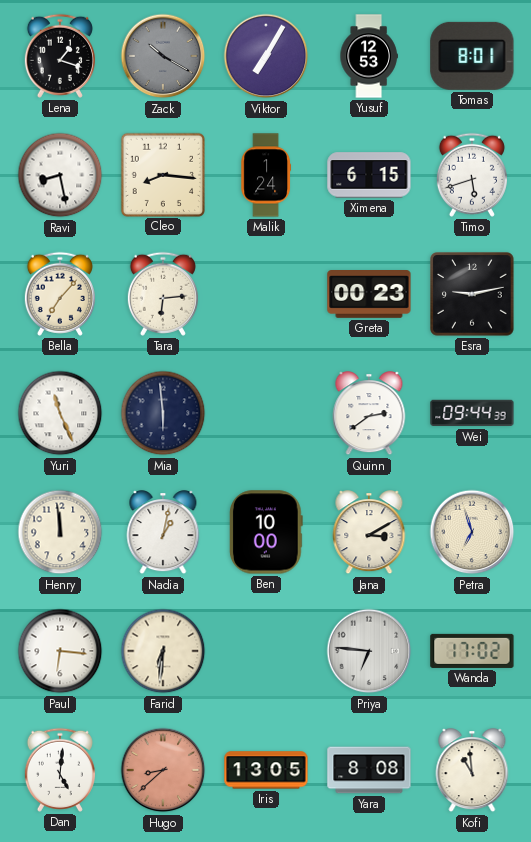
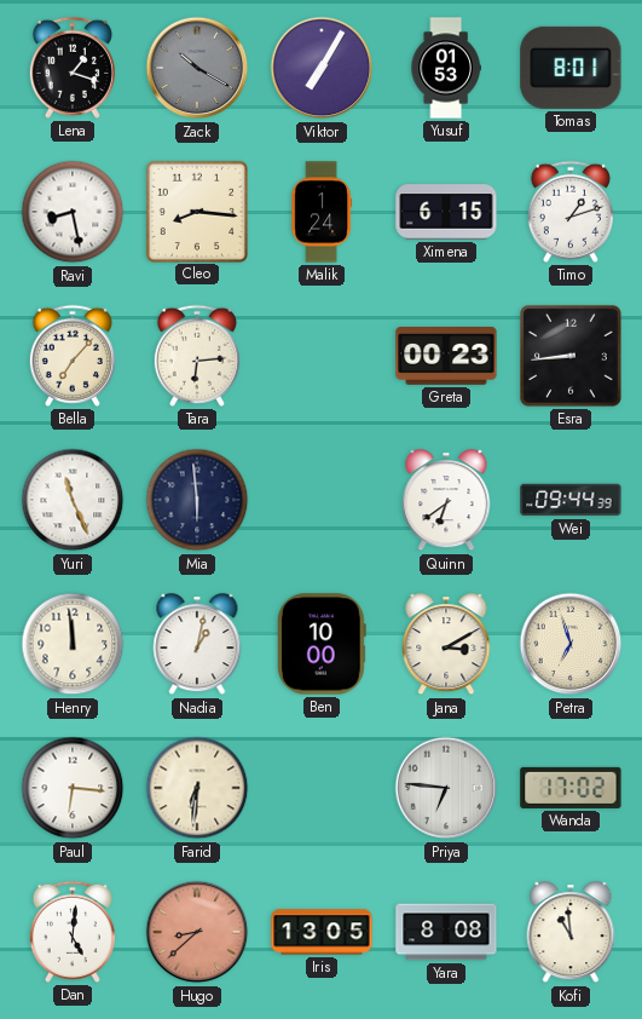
Yusuf: 12:53 -> 01:53 (446, 68)
Timo: 5:42 -> 1:12 (571, 212)
Esra: 9:13 -> 8:44 (572, 357)
Quinn: 2:39 -> 6:39 (446, 501)
